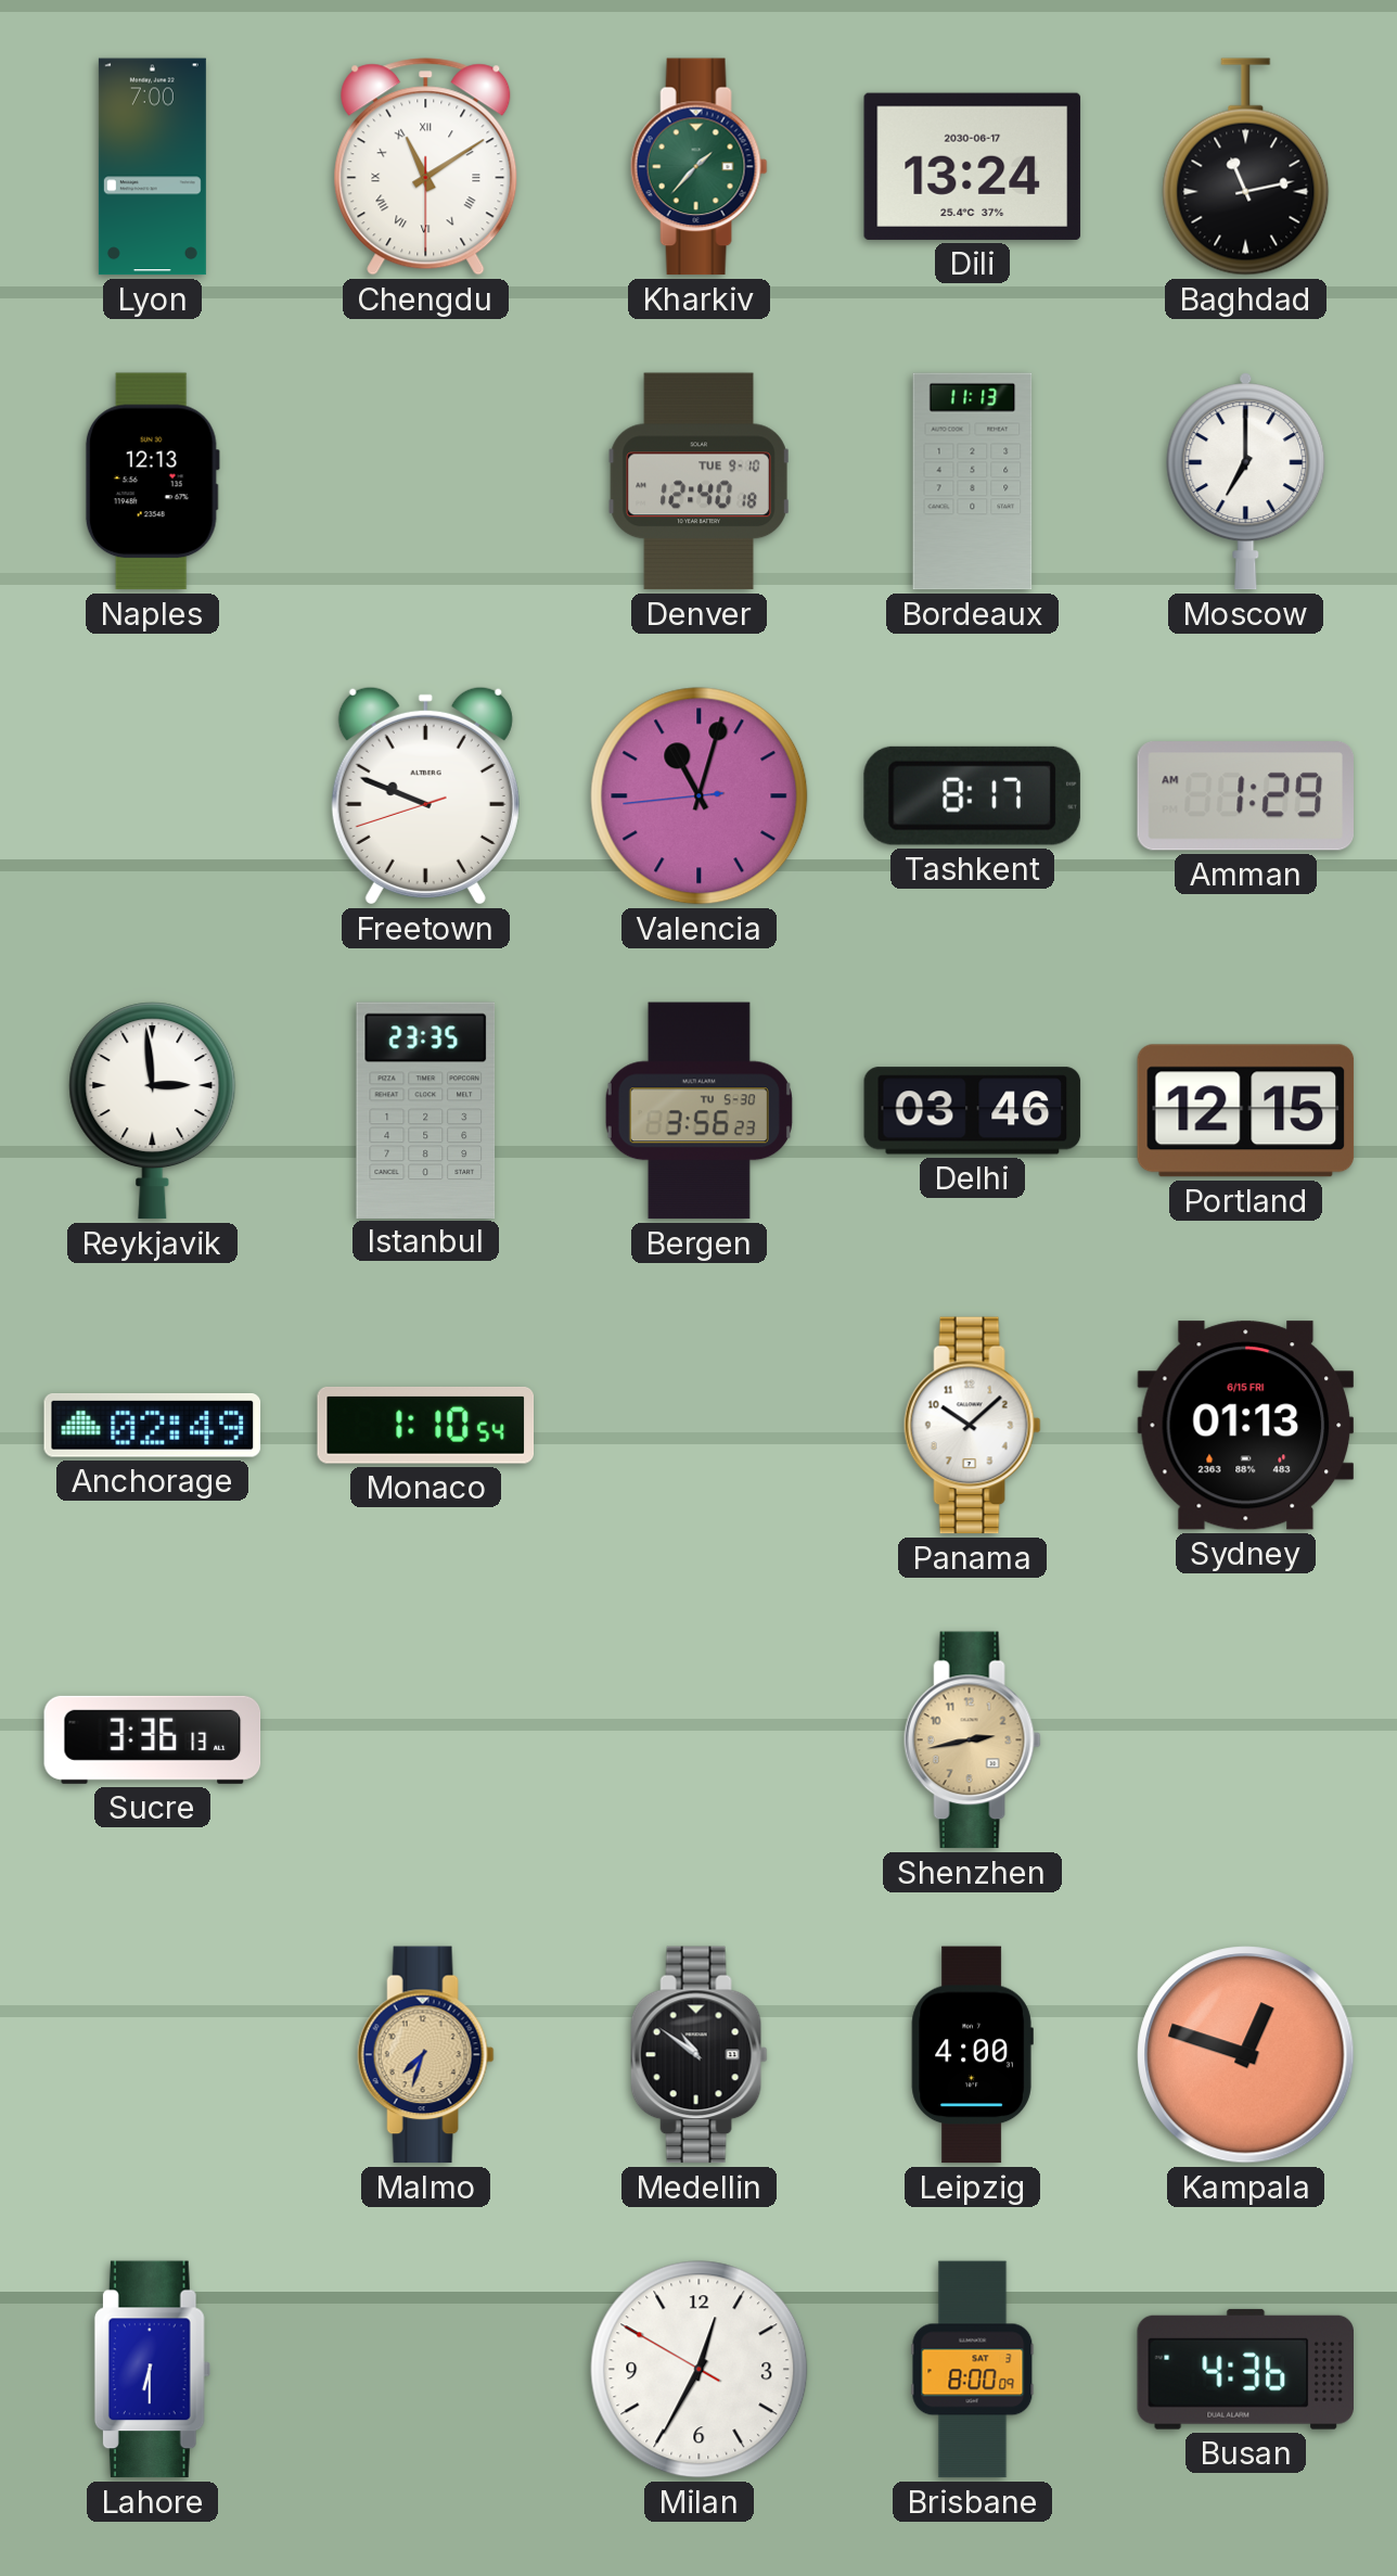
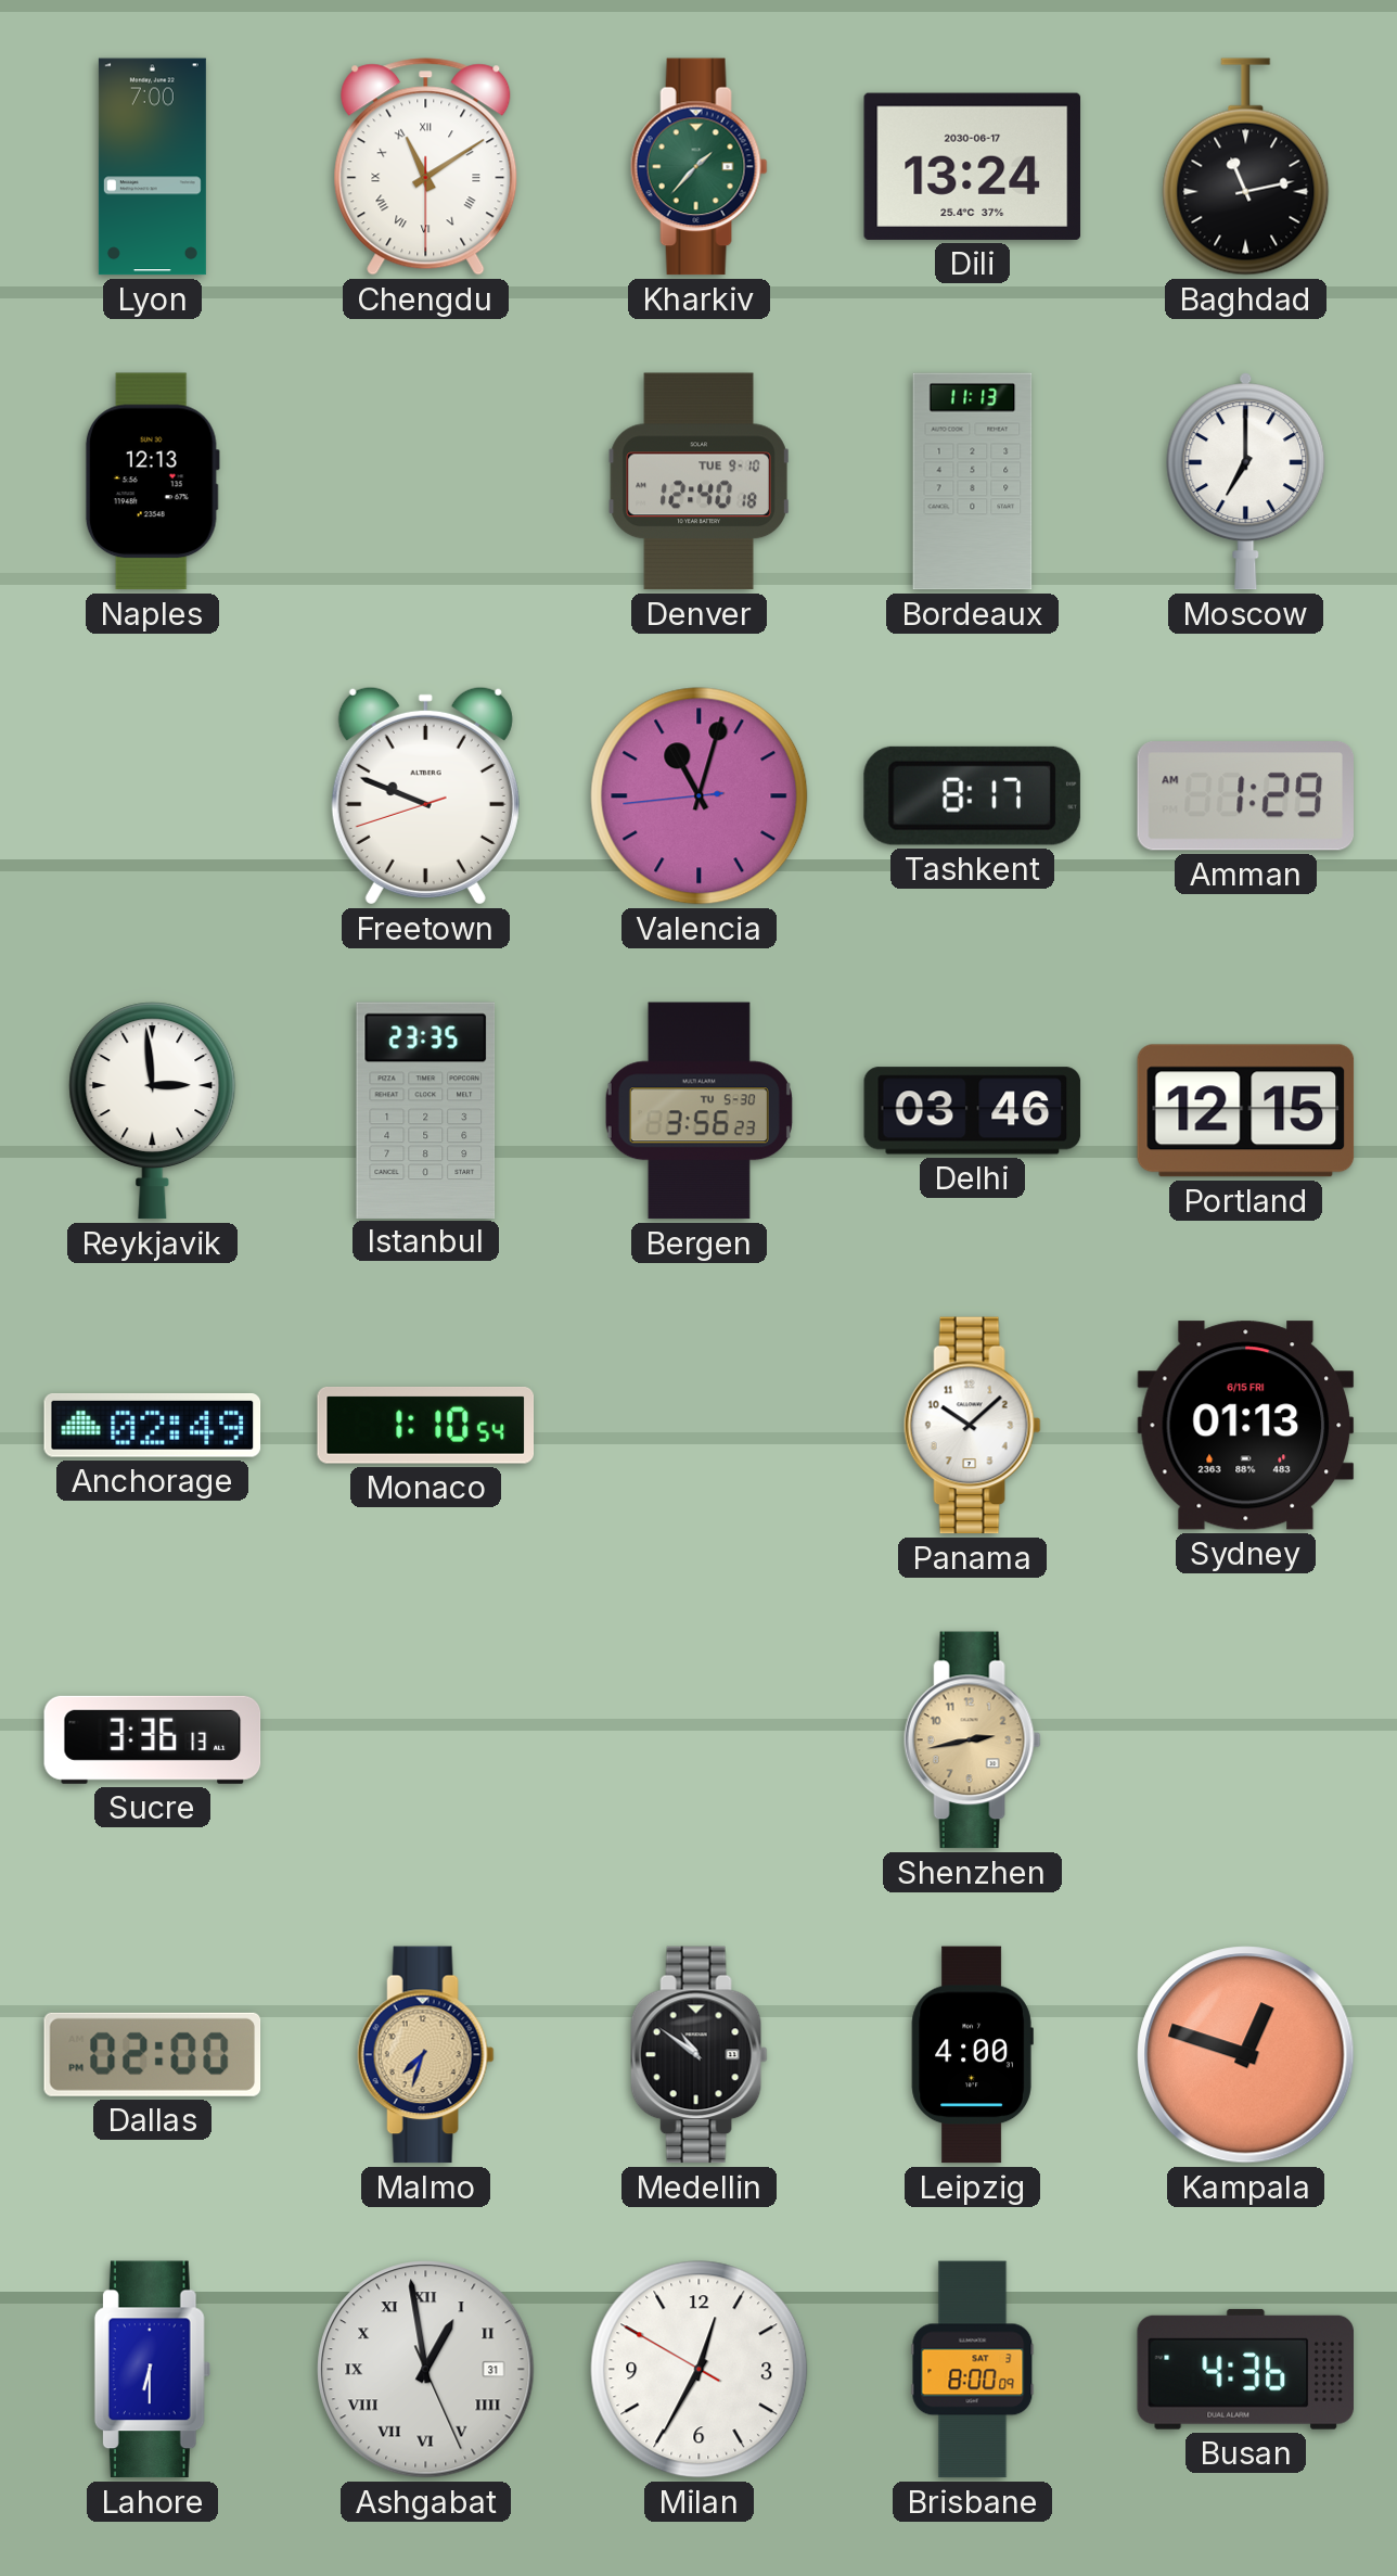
Dallas: none -> 02:00 (153, 2054)
Ashgabat: none -> 12:58 (426, 2370)
